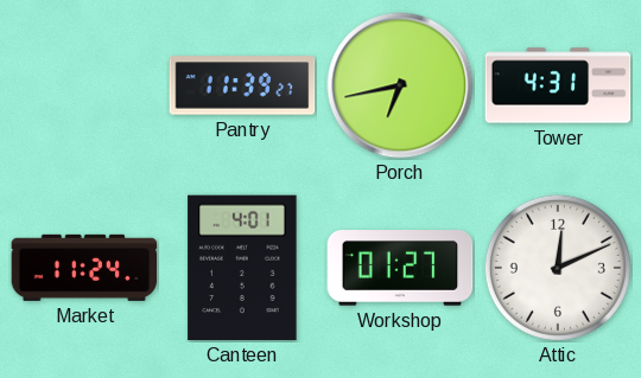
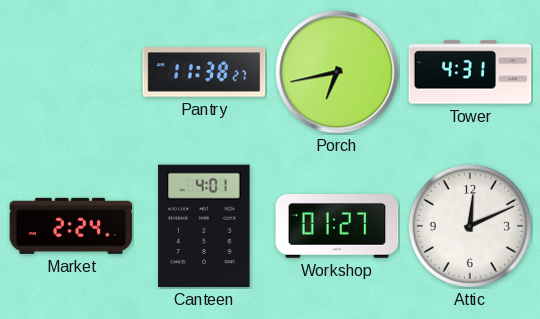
Pantry: 11:39 -> 11:38 (204, 72)
Market: 11:24 -> 2:24 (71, 226)
